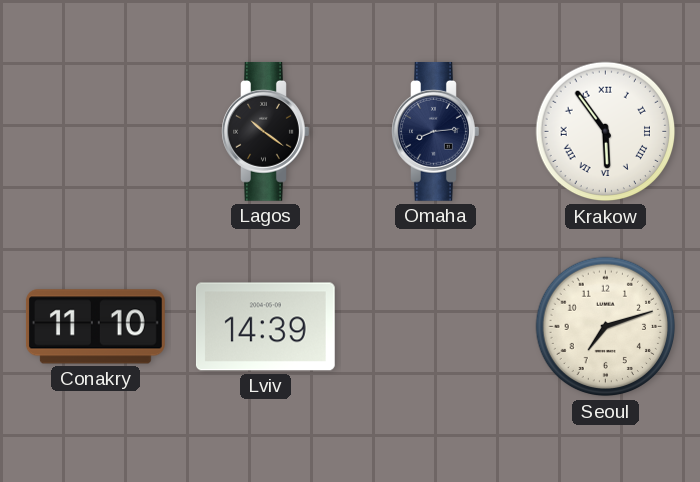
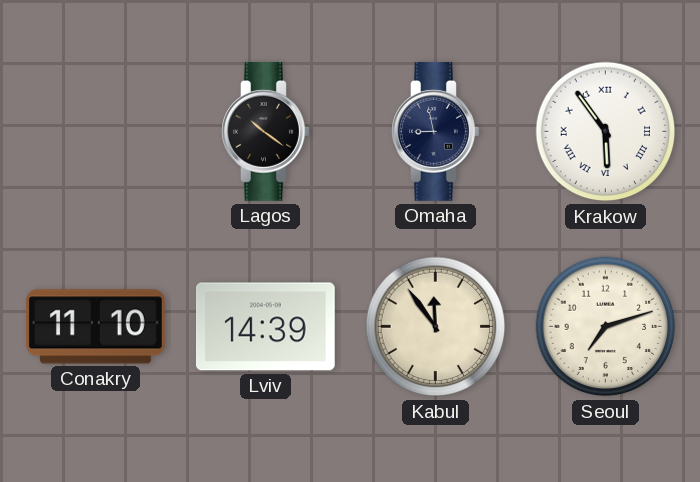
Omaha: 8:14 -> 8:58 (436, 132)
Kabul: none -> 11:54 (436, 327)
